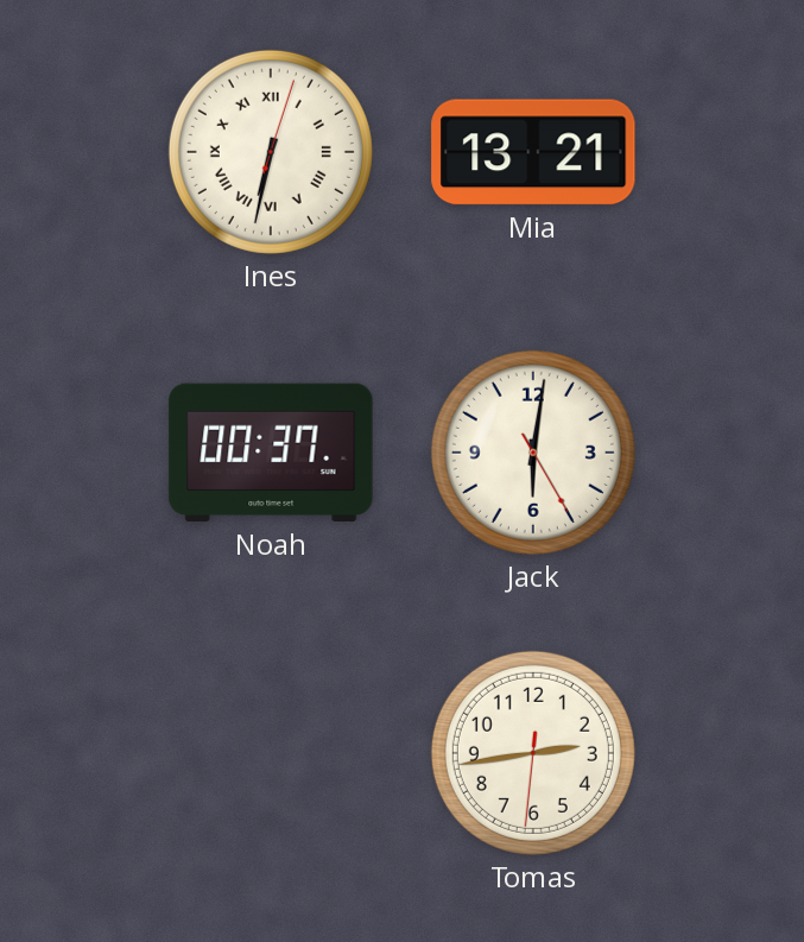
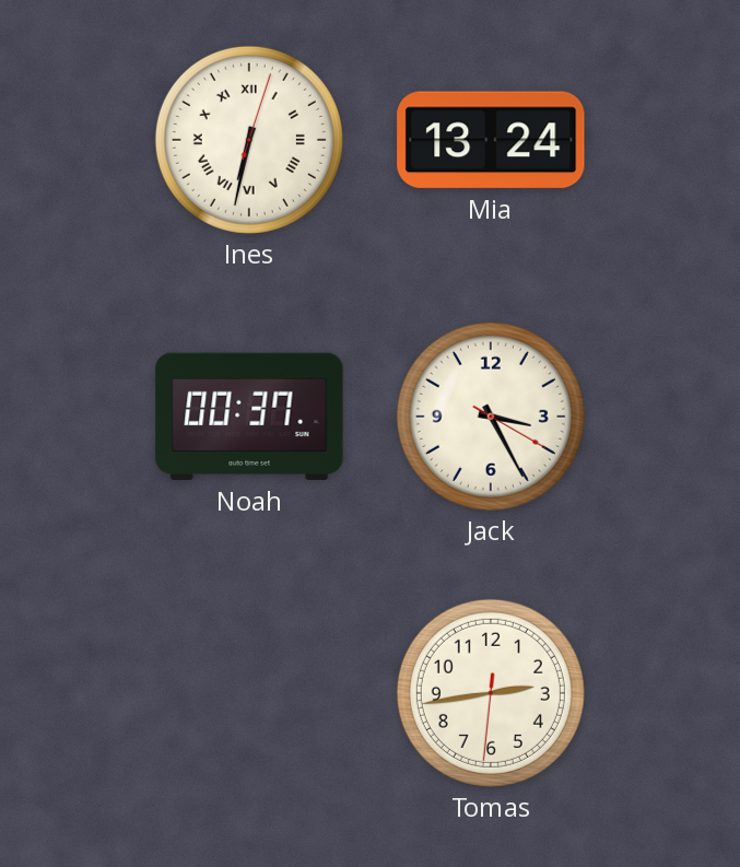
Mia: 13:21 -> 13:24 (491, 140)
Jack: 6:01 -> 3:25 (491, 417)
